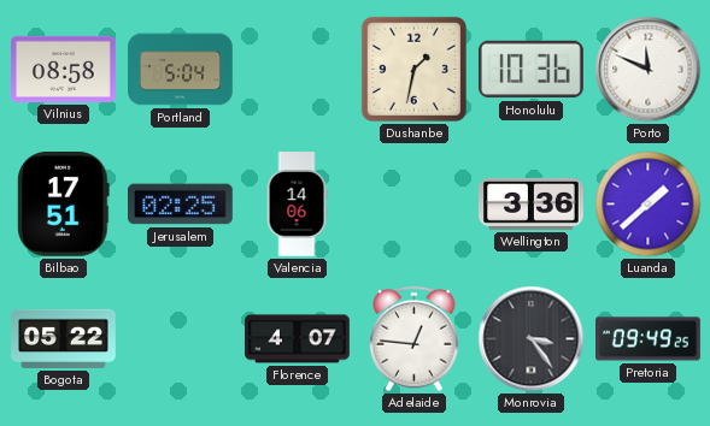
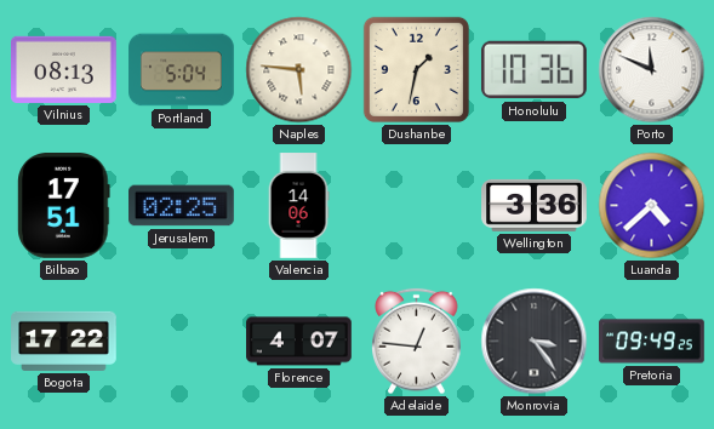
Vilnius: 08:58 -> 08:13 (64, 69)
Naples: none -> 5:46 (299, 70)
Luanda: 1:38 -> 4:38 (652, 206)
Bogota: 05:22 -> 17:22 (64, 341)
